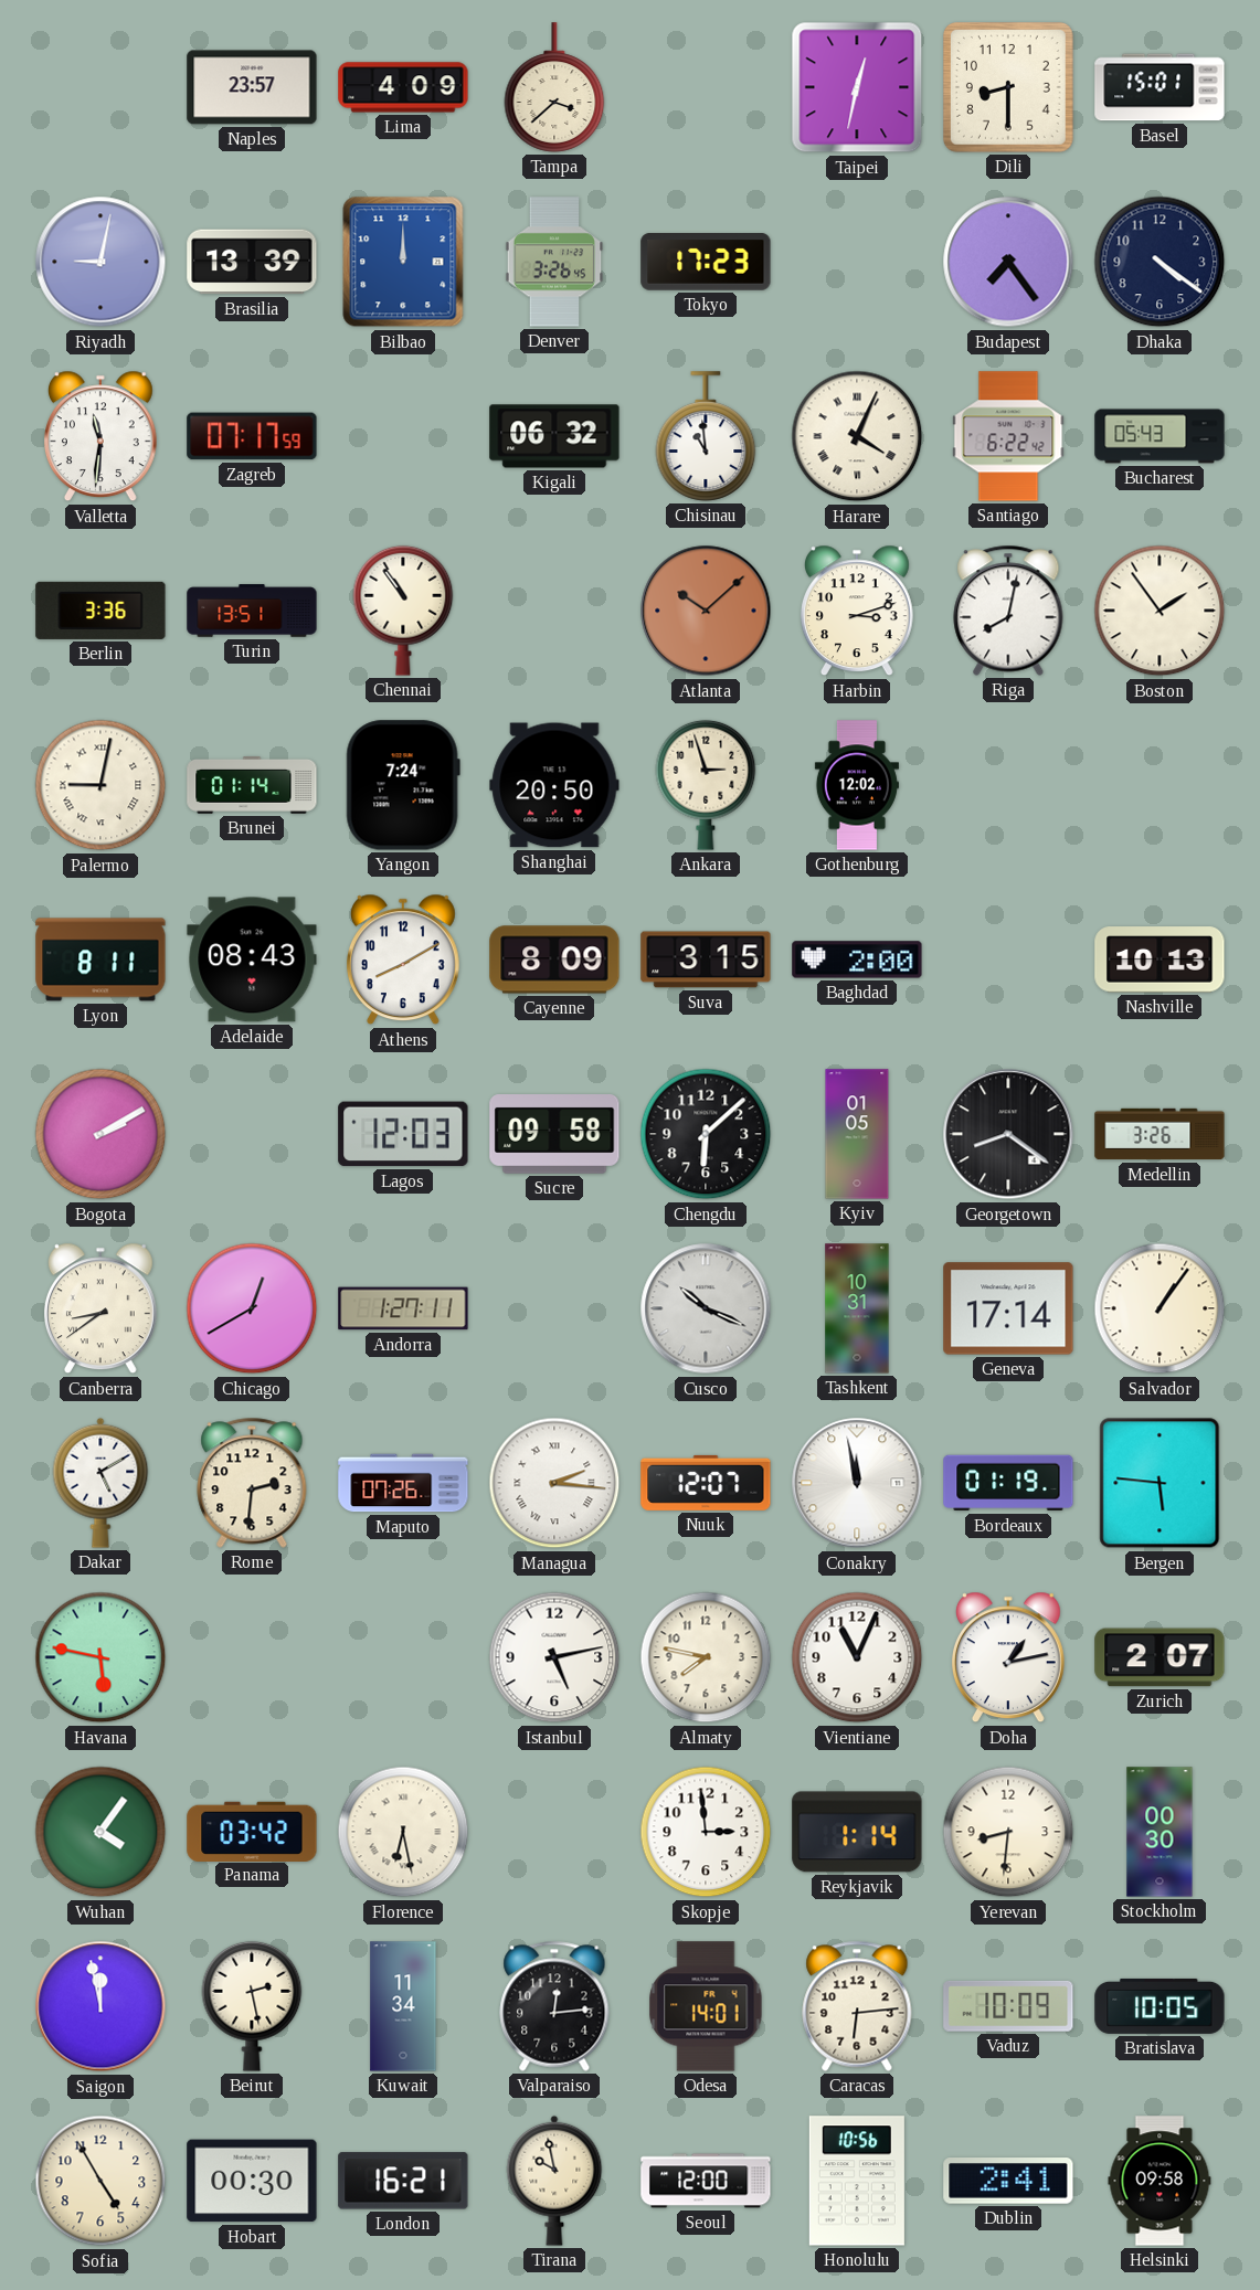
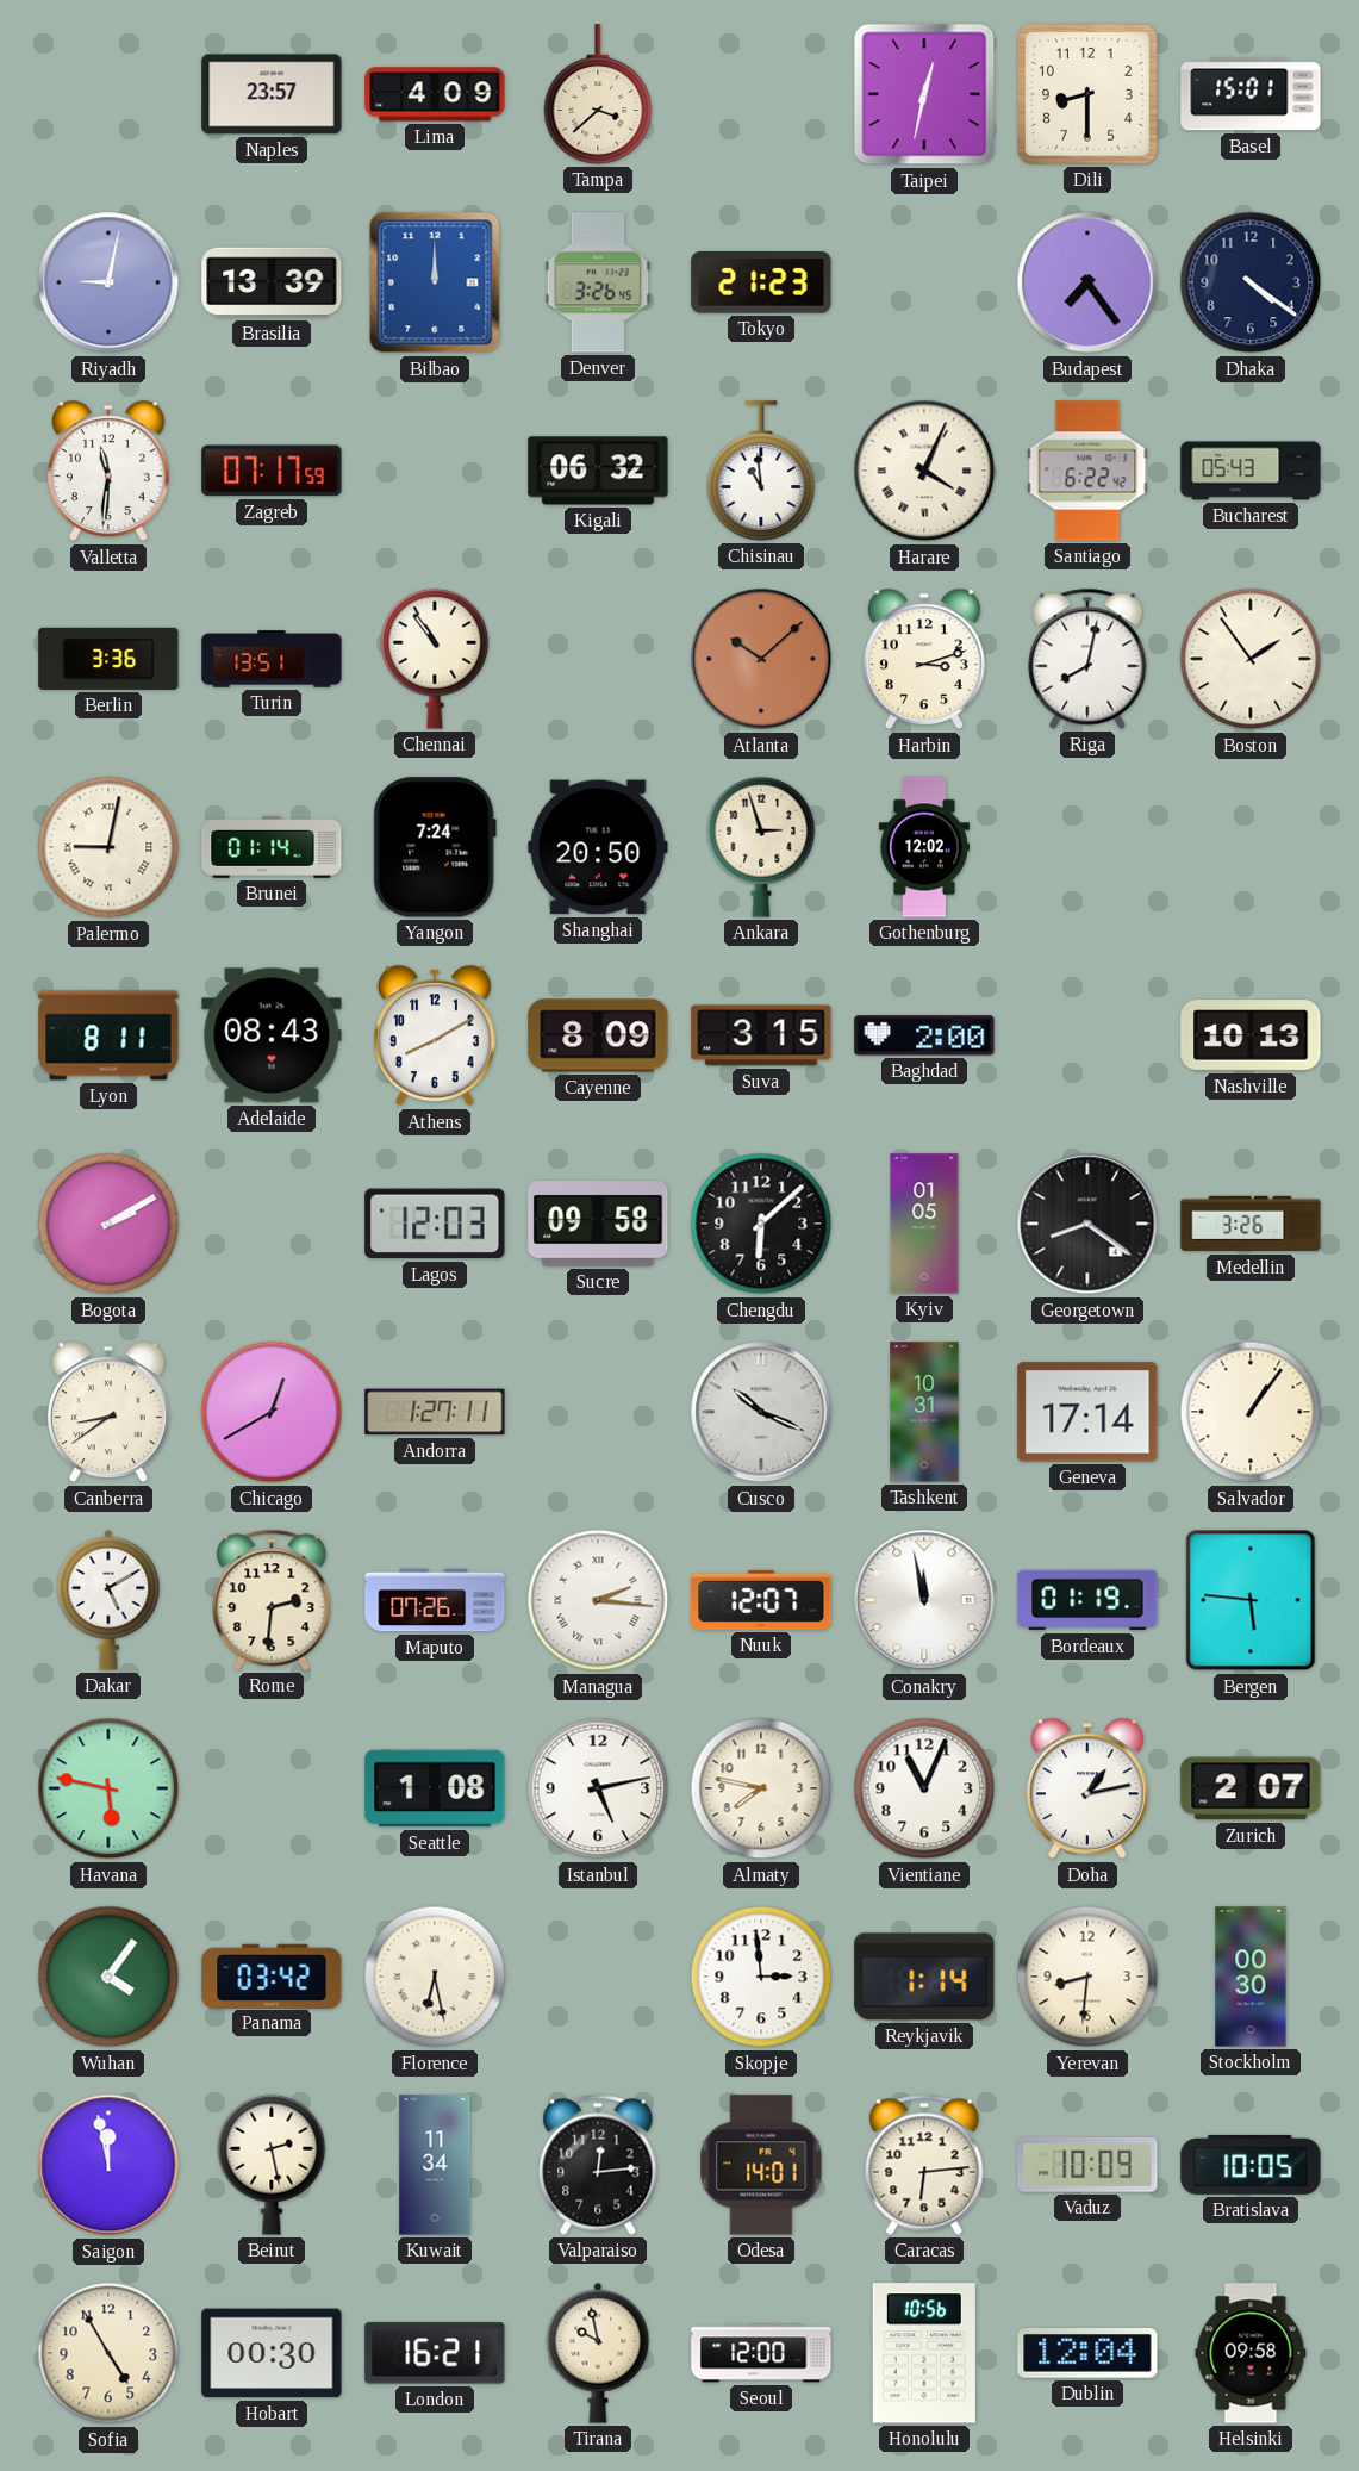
Tokyo: 17:23 -> 21:23 (761, 284)
Seattle: none -> 1:08 (435, 1788)
Dublin: 2:41 -> 12:04 (1087, 2354)
